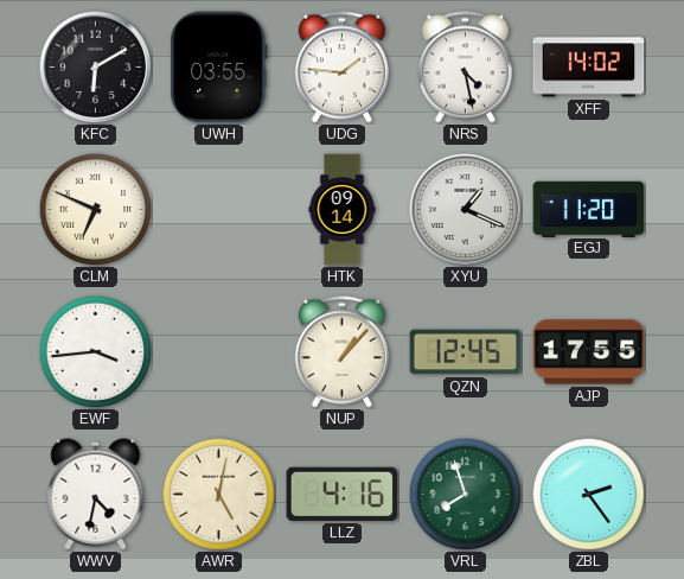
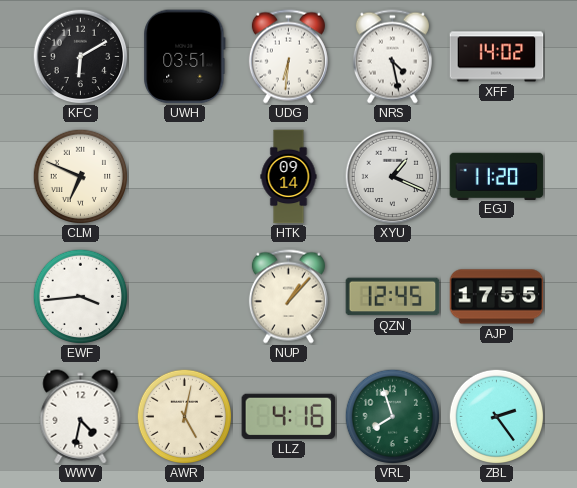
UWH: 03:55 -> 03:51 (185, 57)
UDG: 1:46 -> 6:31 (288, 57)
